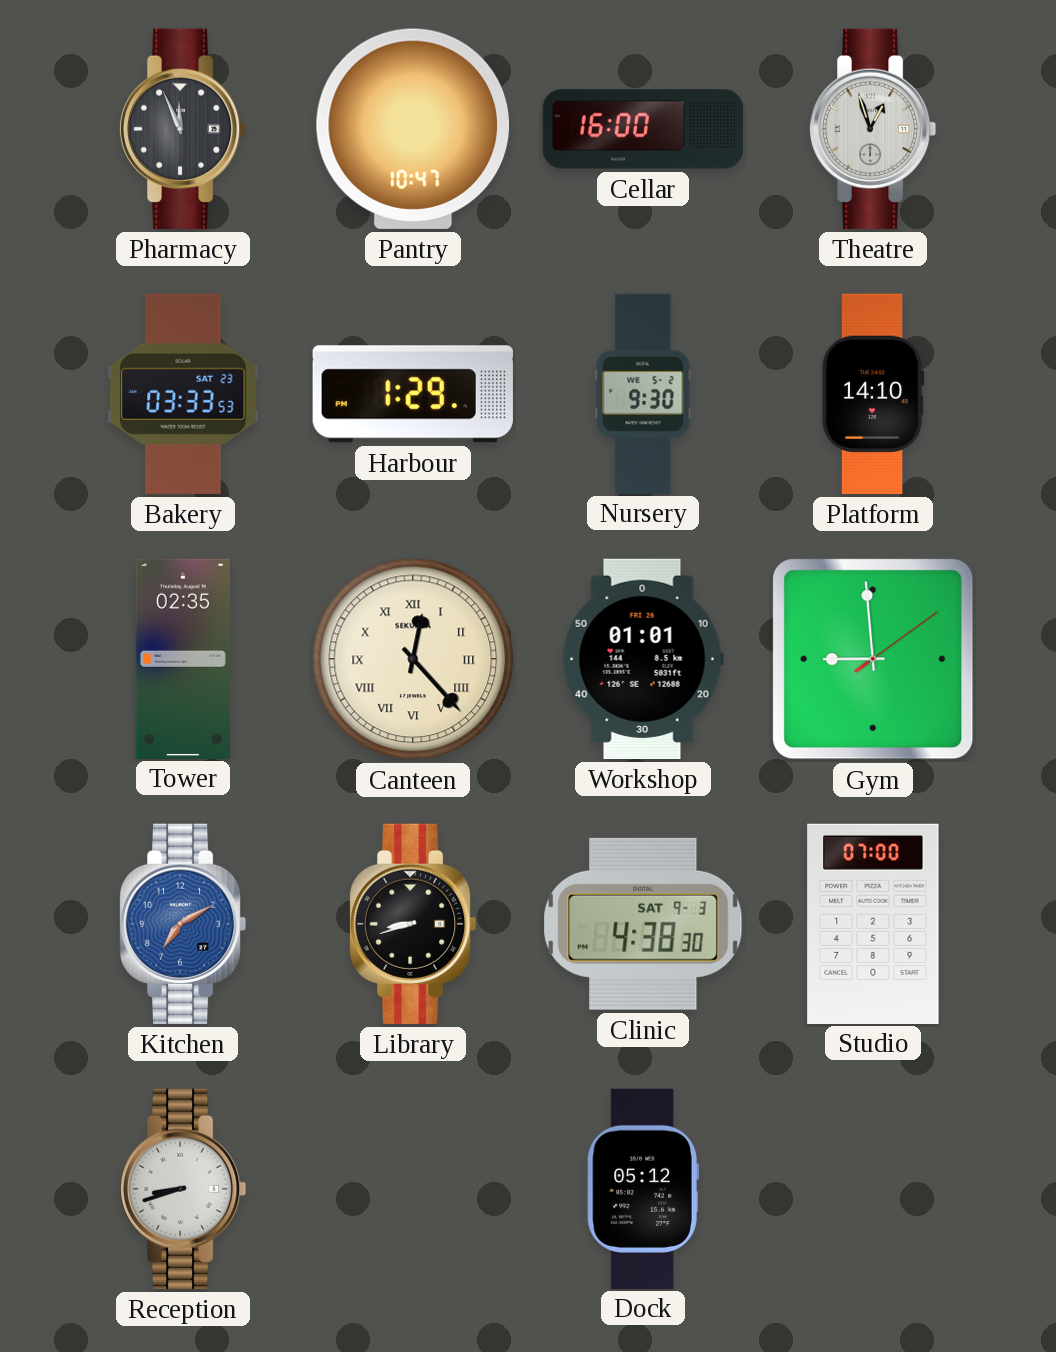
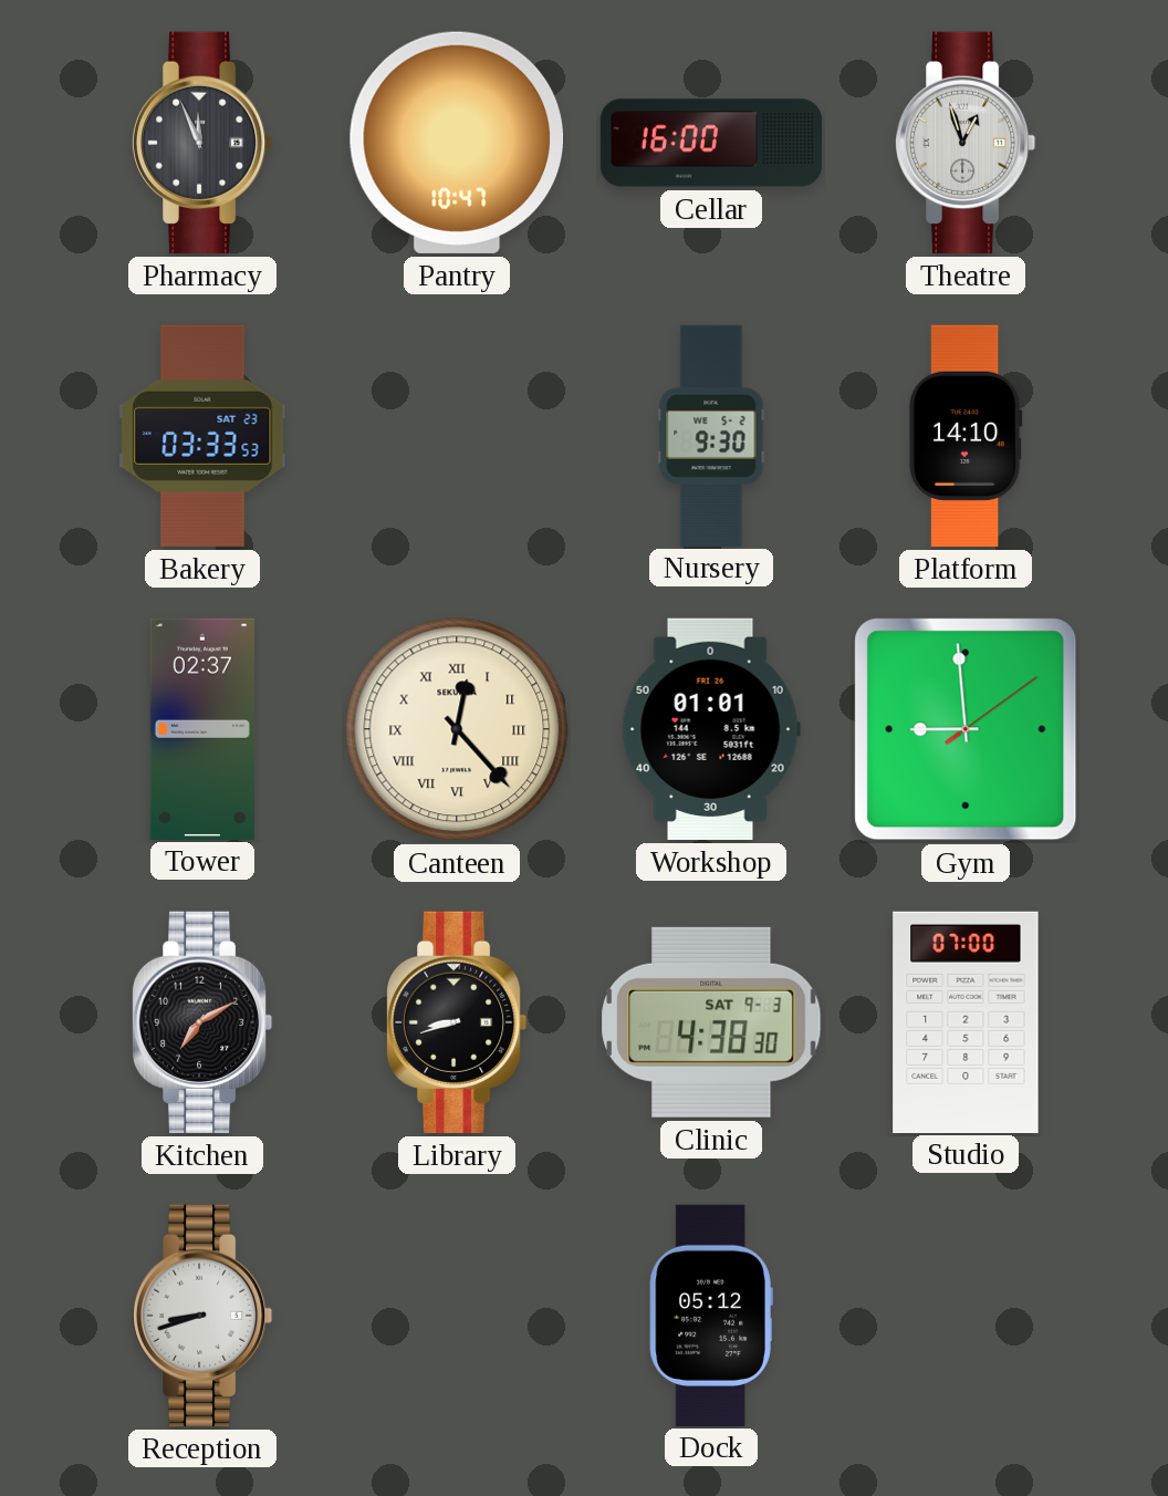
Harbour: 1:29 -> none (413, 394)
Tower: 02:35 -> 02:37 (202, 728)
Kitchen dial: blue -> black (202, 1022)
